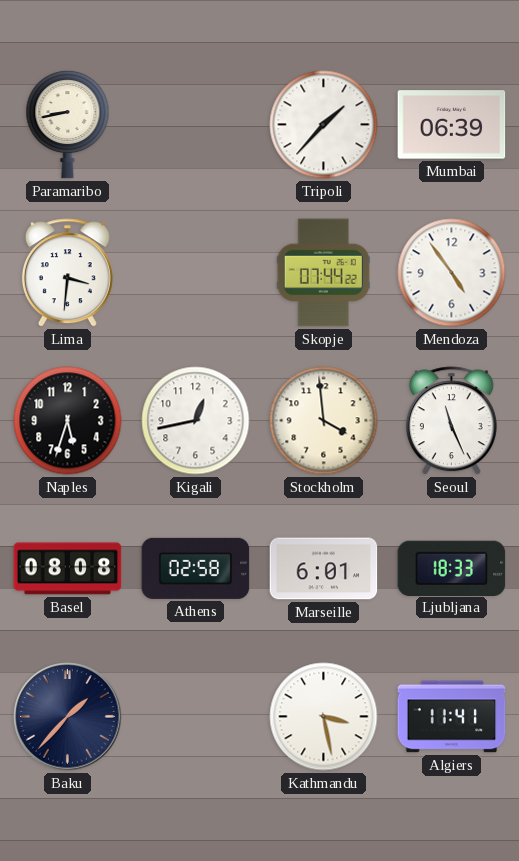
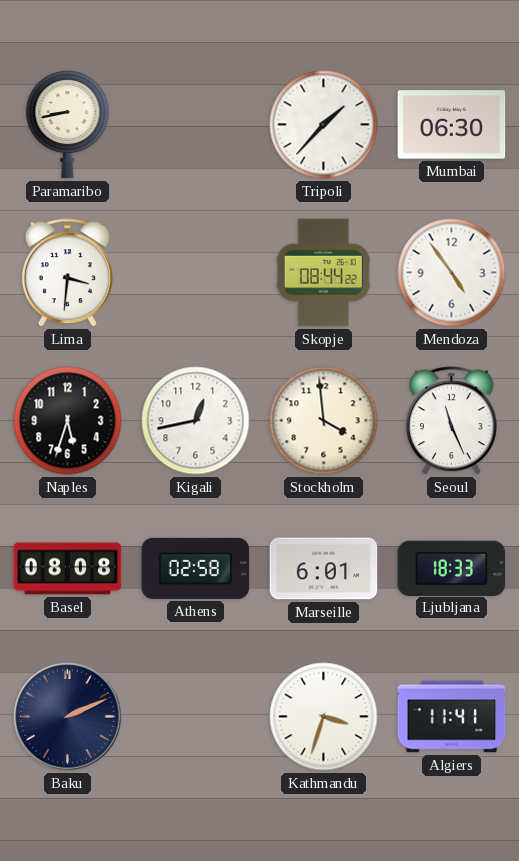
Mumbai: 06:39 -> 06:30 (452, 125)
Skopje: 07:44 -> 08:44 (323, 273)
Baku: 1:37 -> 2:11 (68, 717)
Kathmandu: 3:28 -> 3:33 (324, 717)
